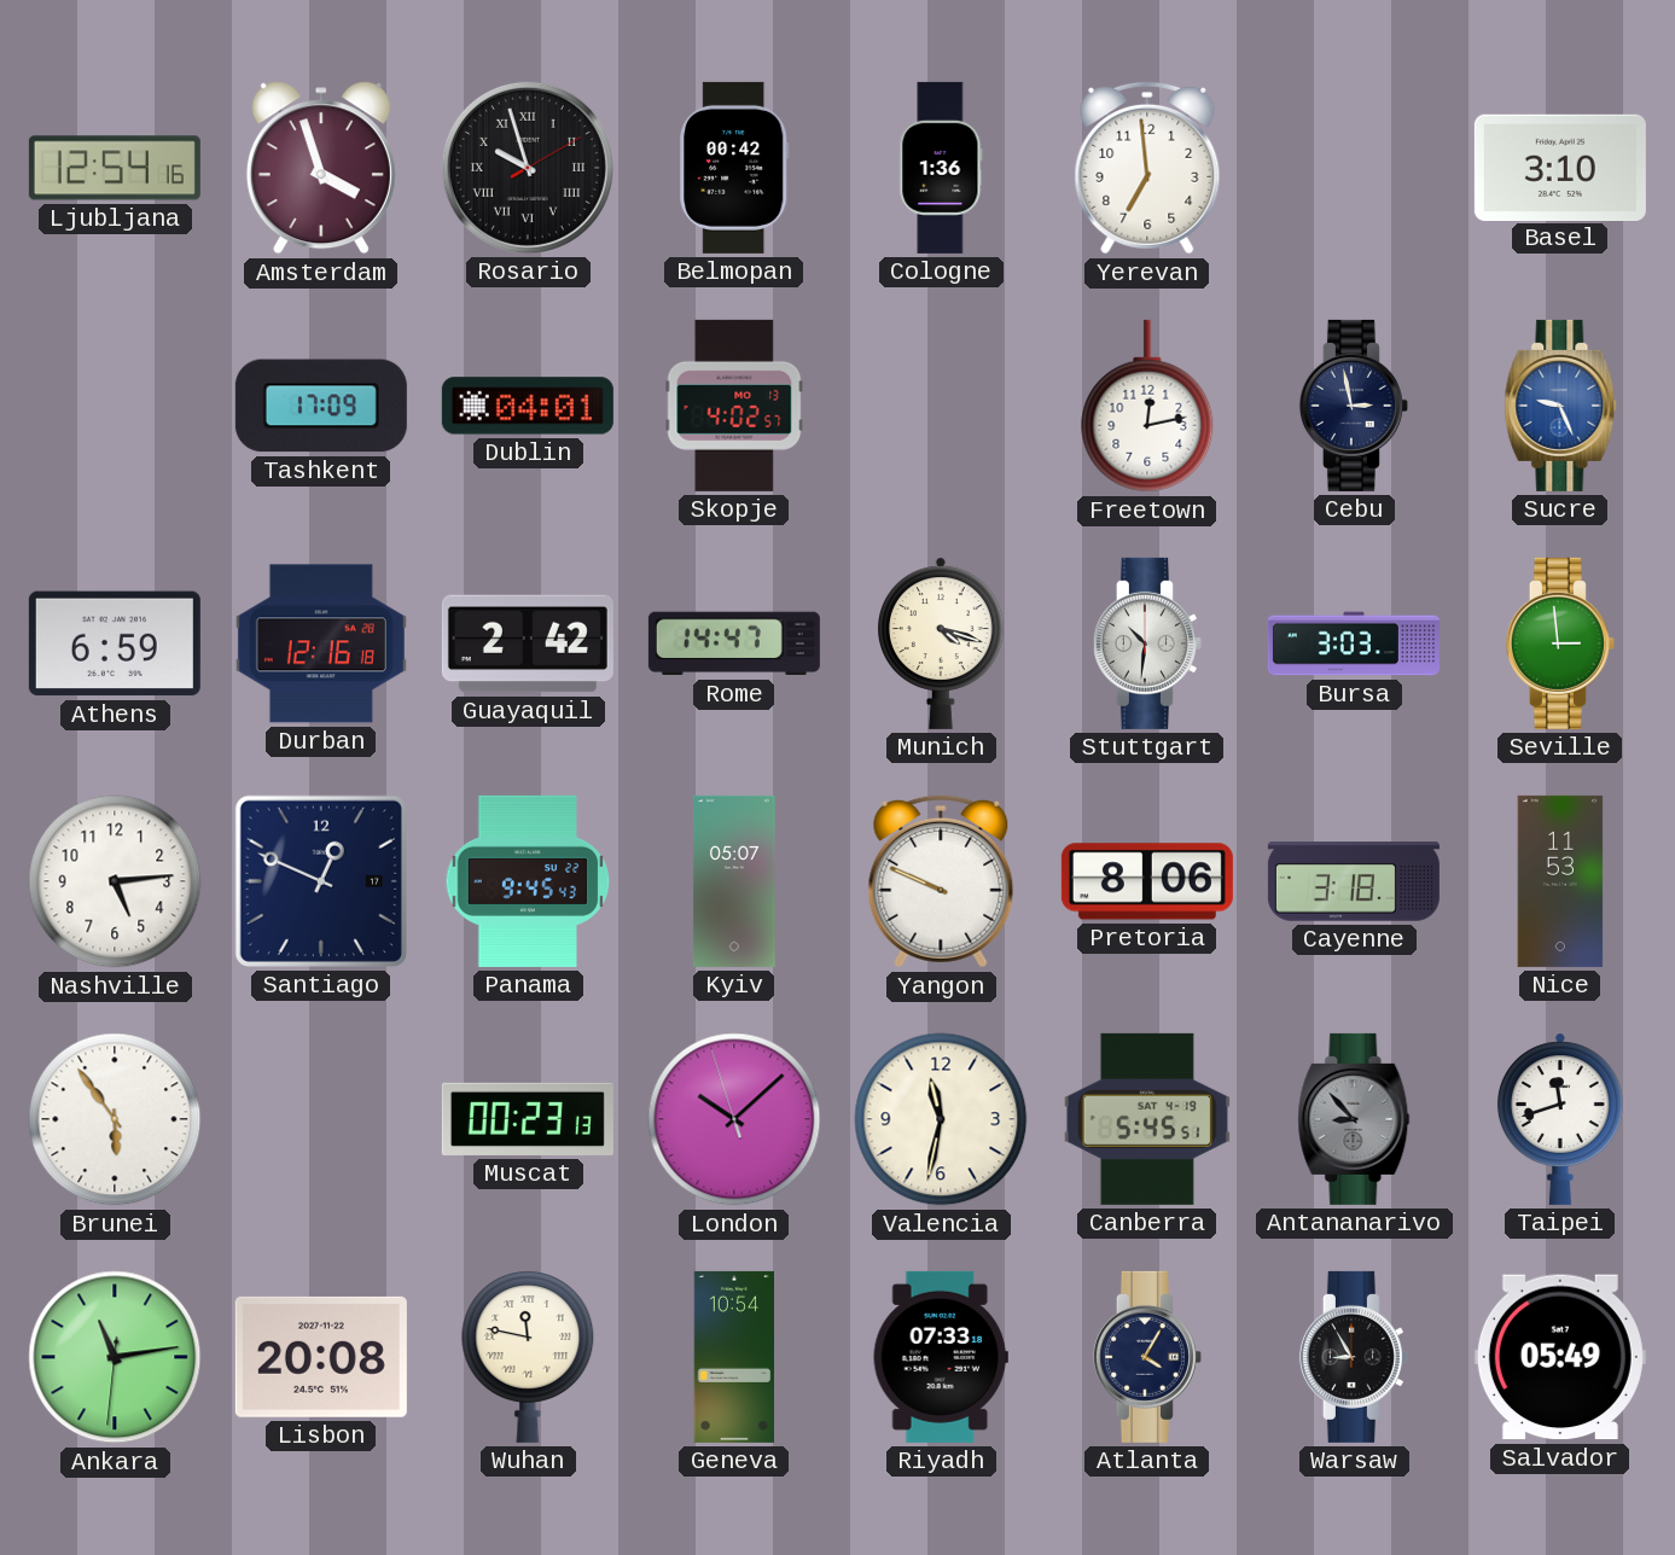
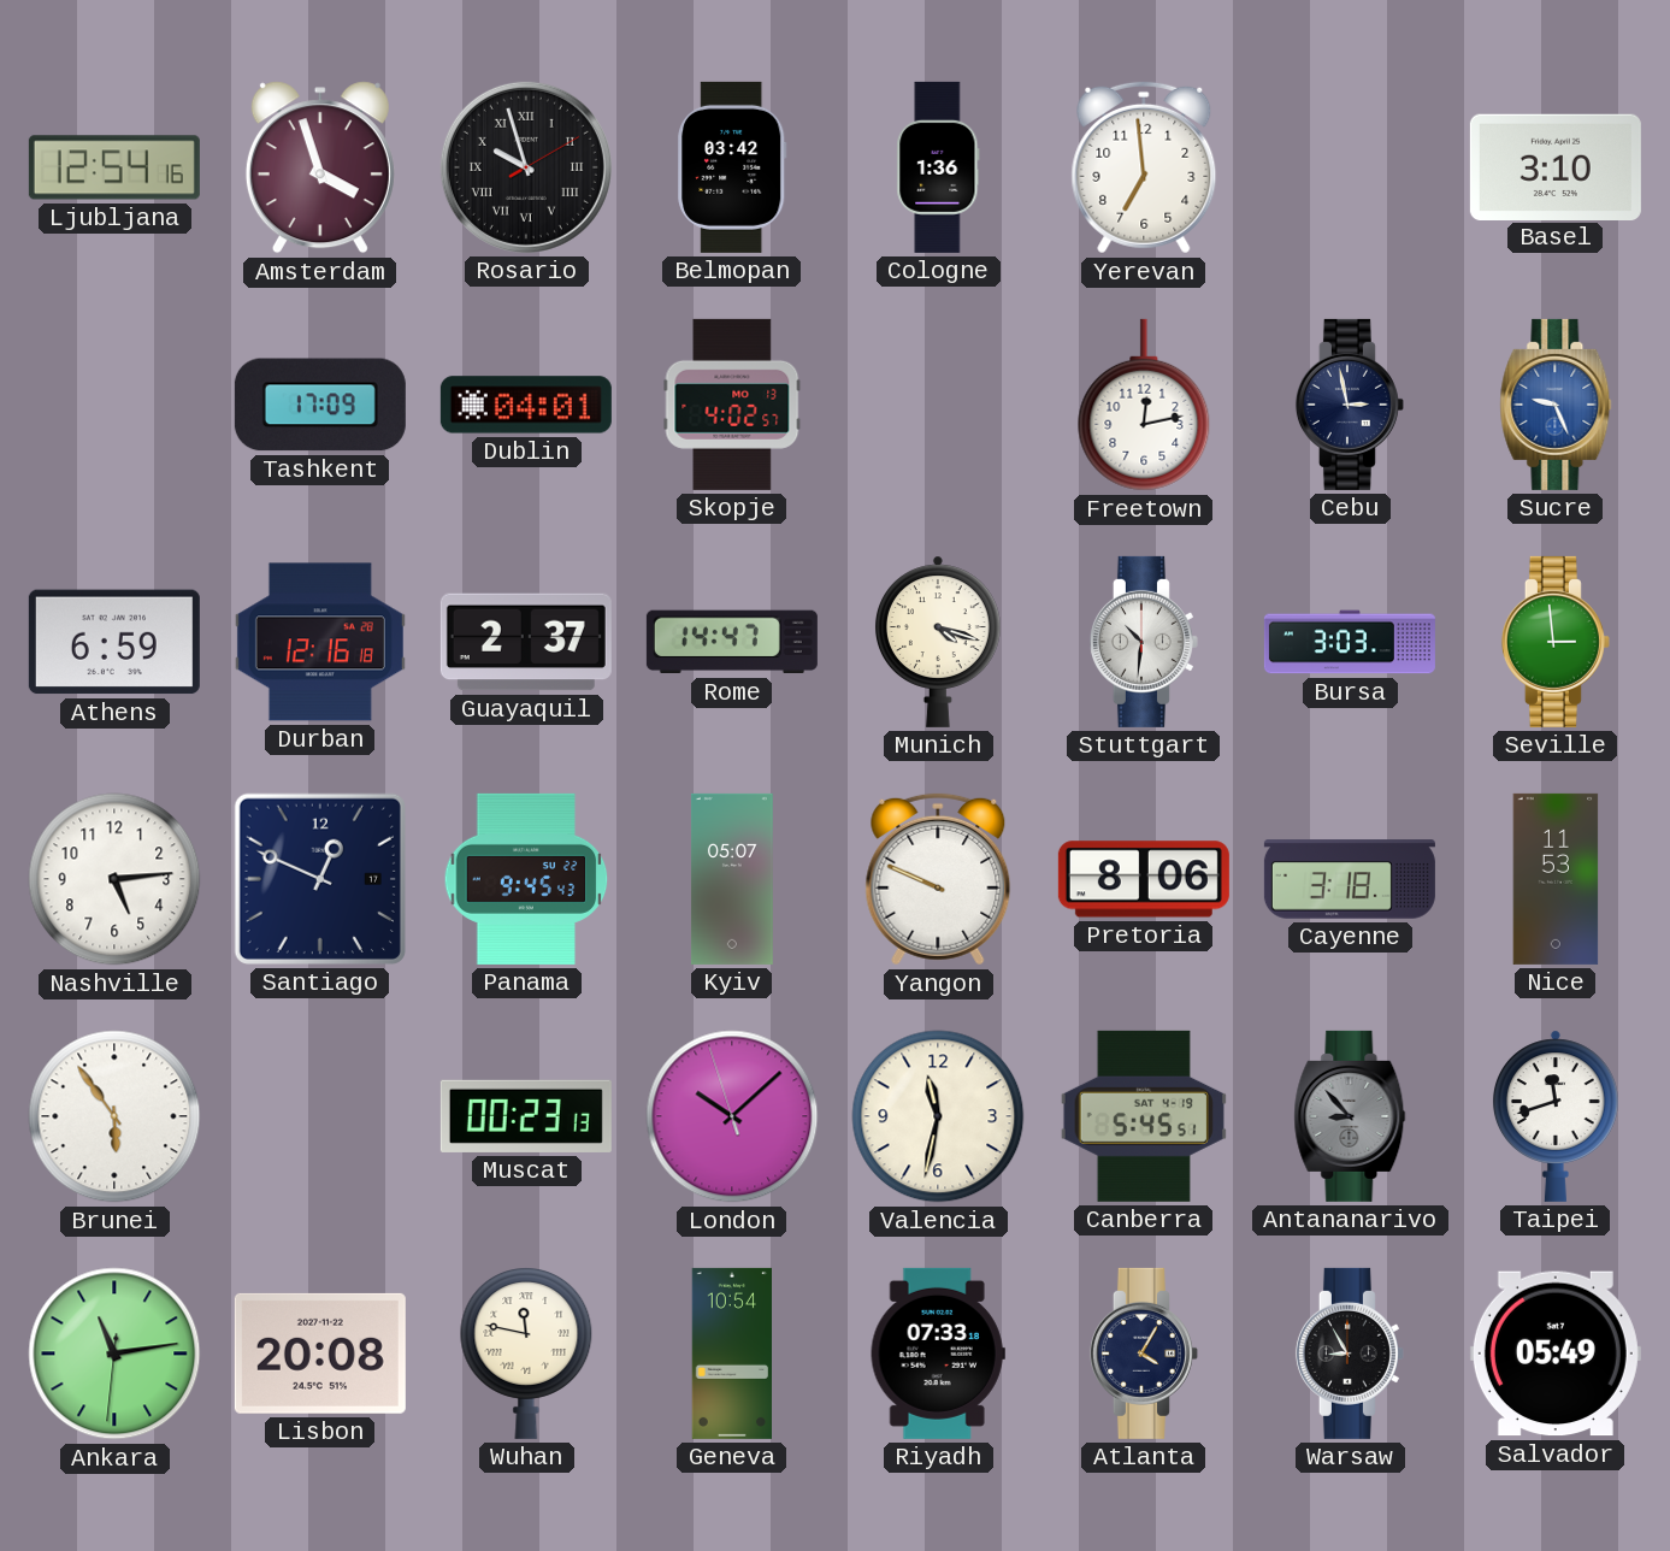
Belmopan: 00:42 -> 03:42 (732, 167)
Guayaquil: 2:42 -> 2:37 (526, 642)
